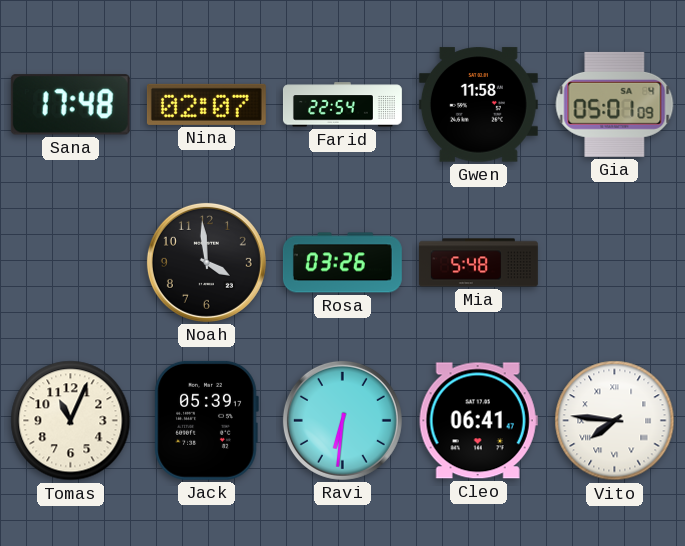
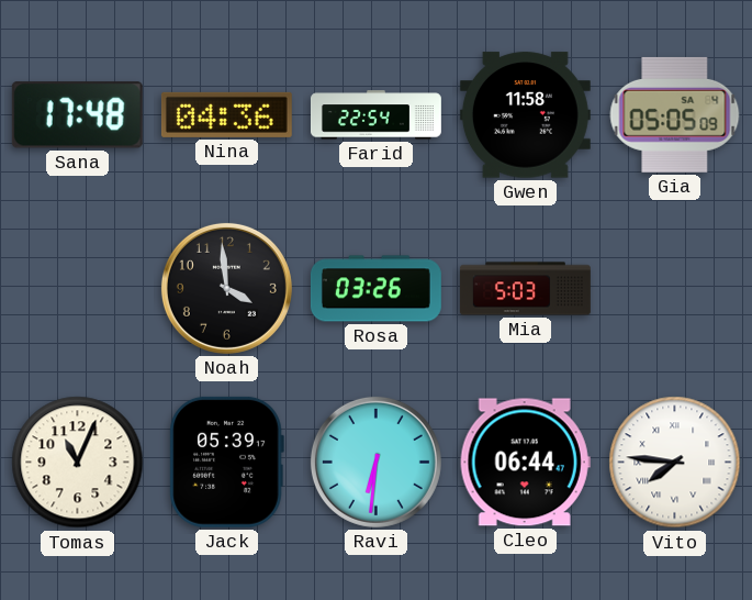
Nina: 02:07 -> 04:36 (226, 114)
Gia: 05:01 -> 05:05 (675, 114)
Mia: 5:48 -> 5:03 (525, 289)
Cleo: 06:41 -> 06:44 (525, 463)
